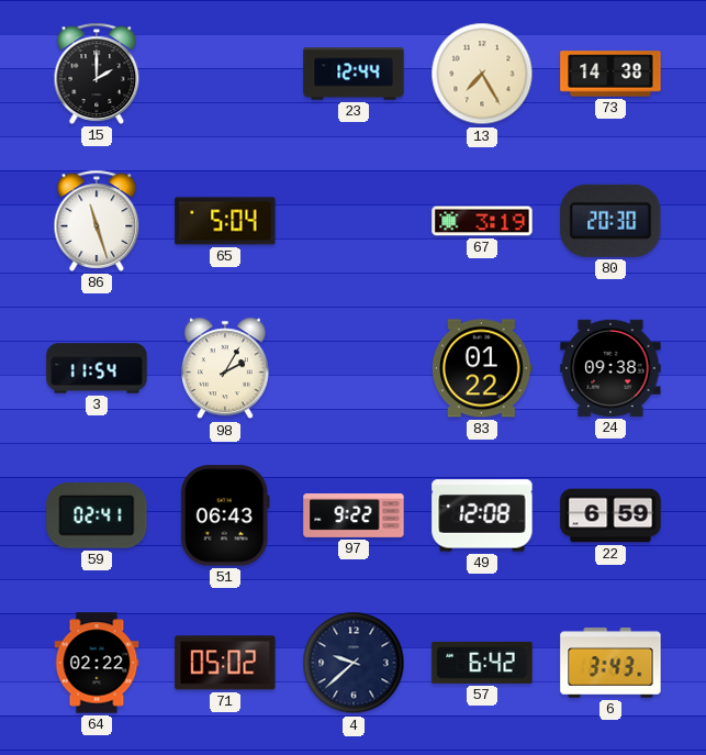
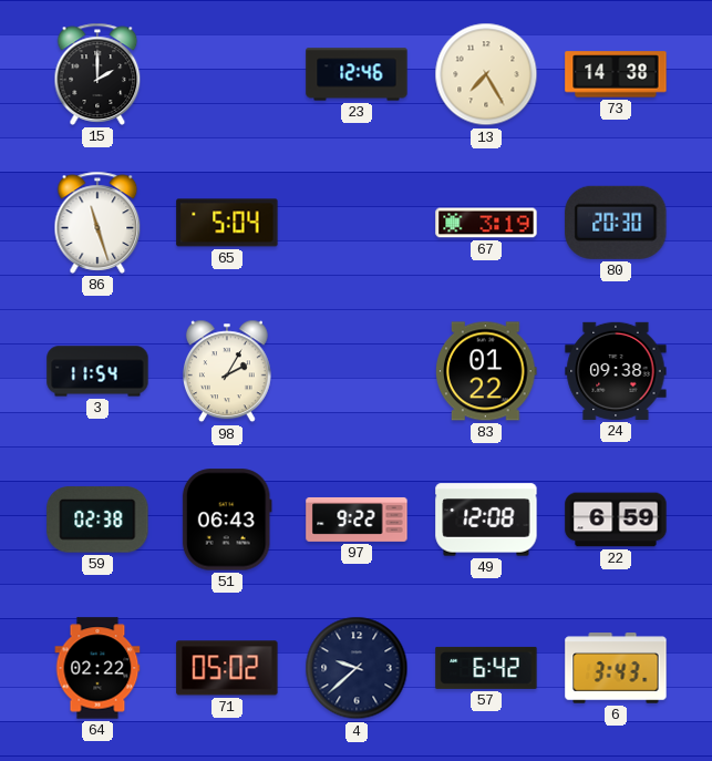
23: 12:44 -> 12:46 (357, 74)
59: 02:41 -> 02:38 (97, 520)
